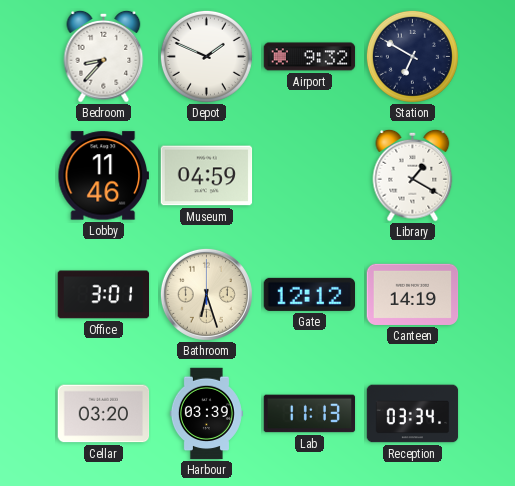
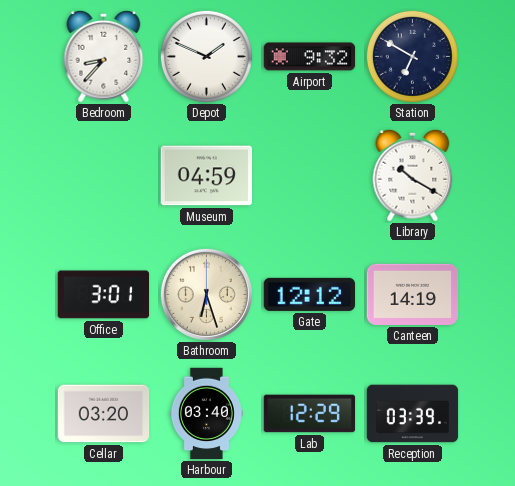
Lobby: 11:46 -> none (103, 176)
Library: 1:20 -> 10:20 (413, 175)
Harbour: 03:39 -> 03:40 (206, 414)
Lab: 11:13 -> 12:29 (310, 414)
Reception: 03:34 -> 03:39 (413, 414)
